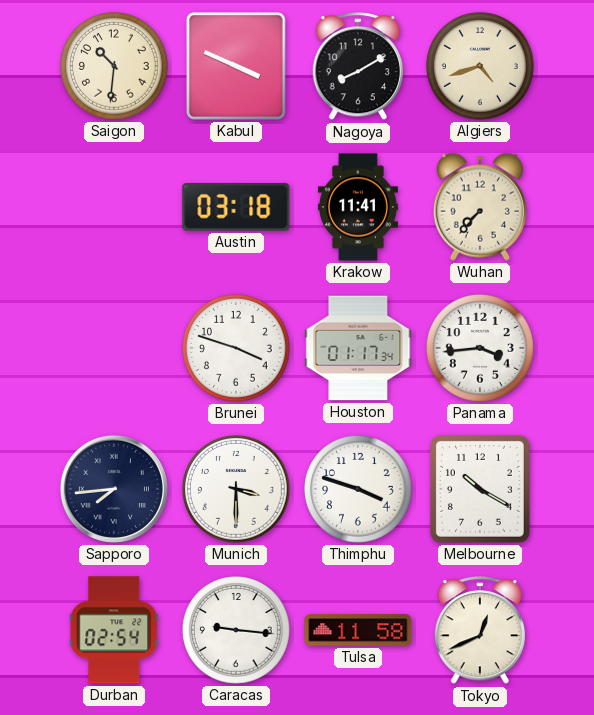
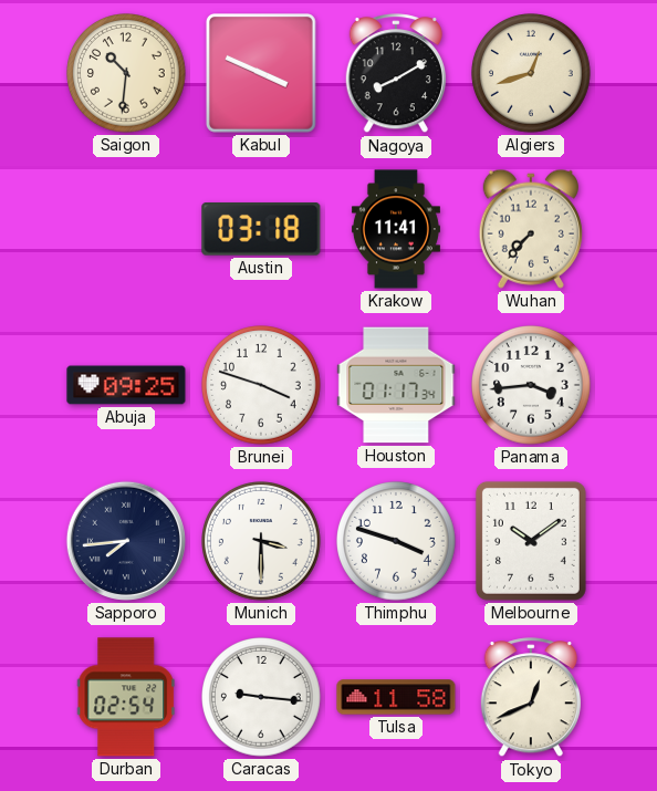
Algiers: 4:42 -> 12:42 (532, 74)
Abuja: none -> 09:25 (126, 385)
Melbourne: 10:20 -> 10:09 (531, 541)
